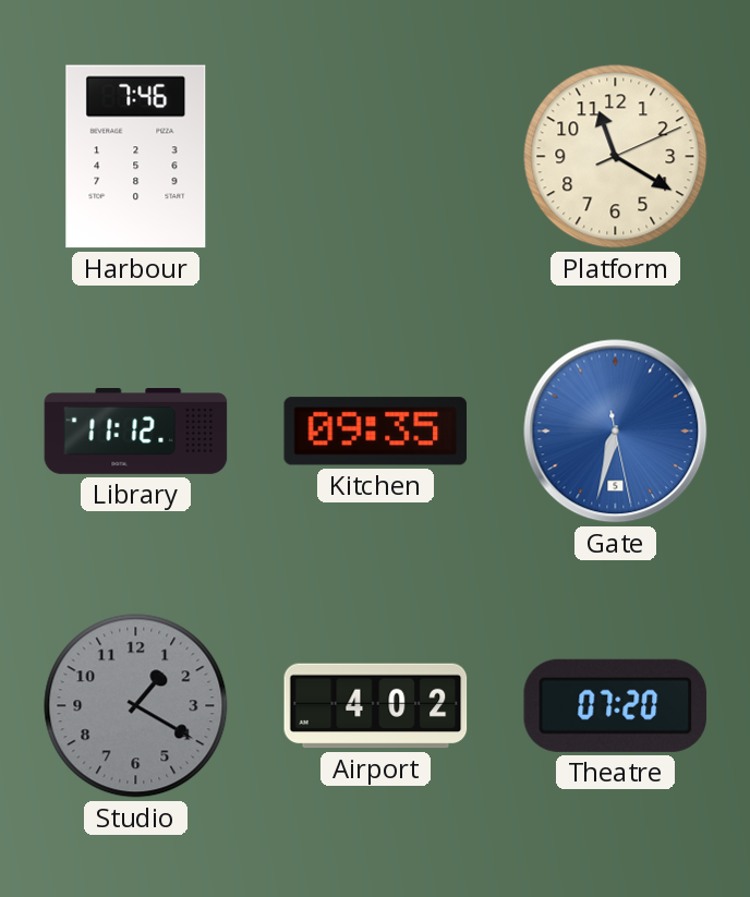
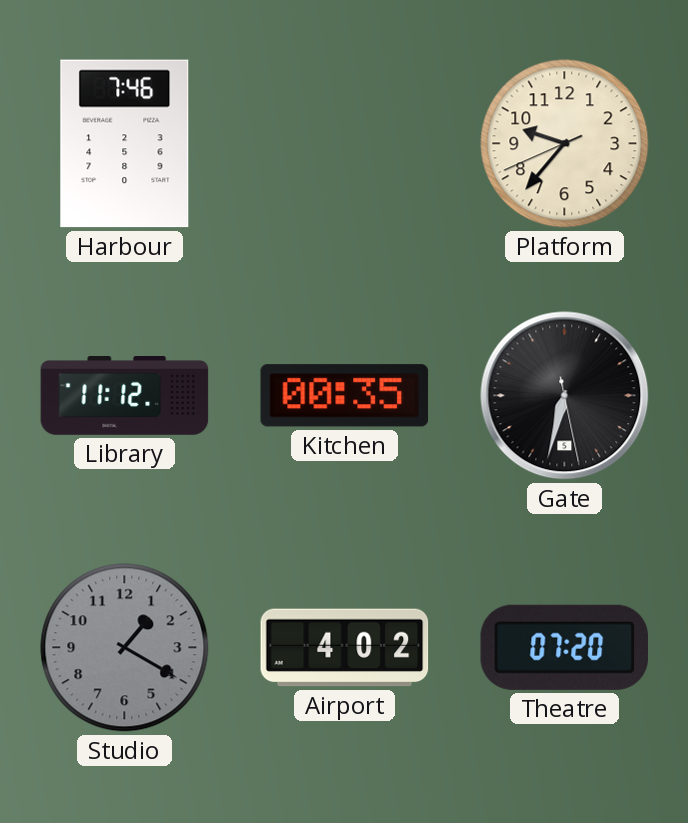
Platform: 11:20 -> 9:36 (565, 144)
Kitchen: 09:35 -> 00:35 (345, 396)
Gate dial: blue -> black (565, 396)
